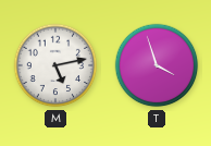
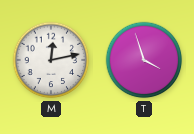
M: 5:13 -> 12:13 (51, 60)
